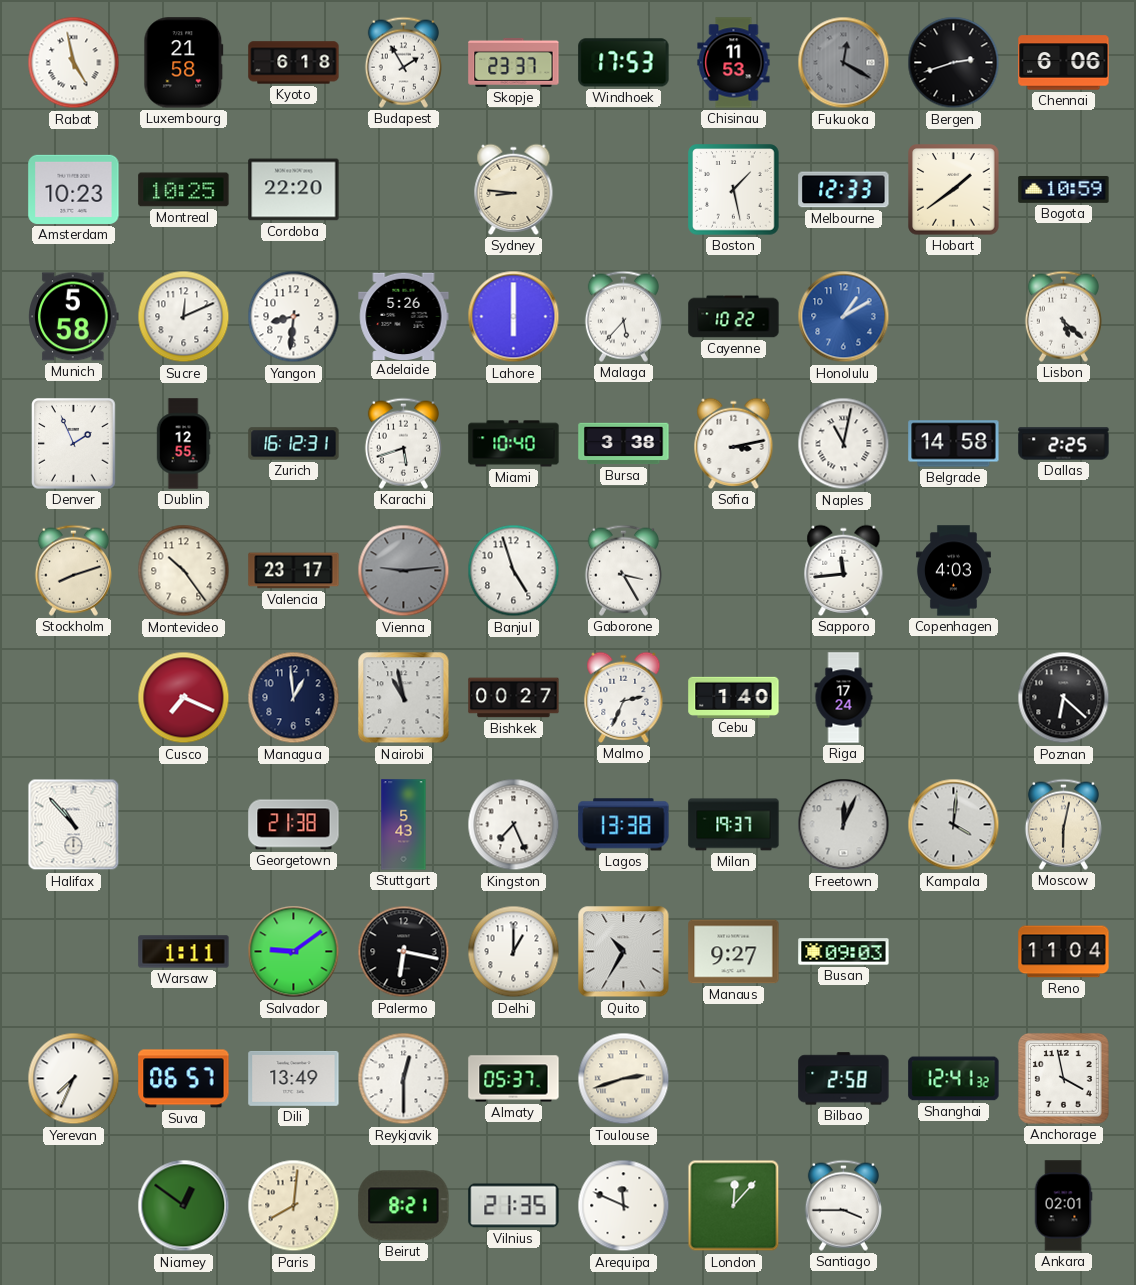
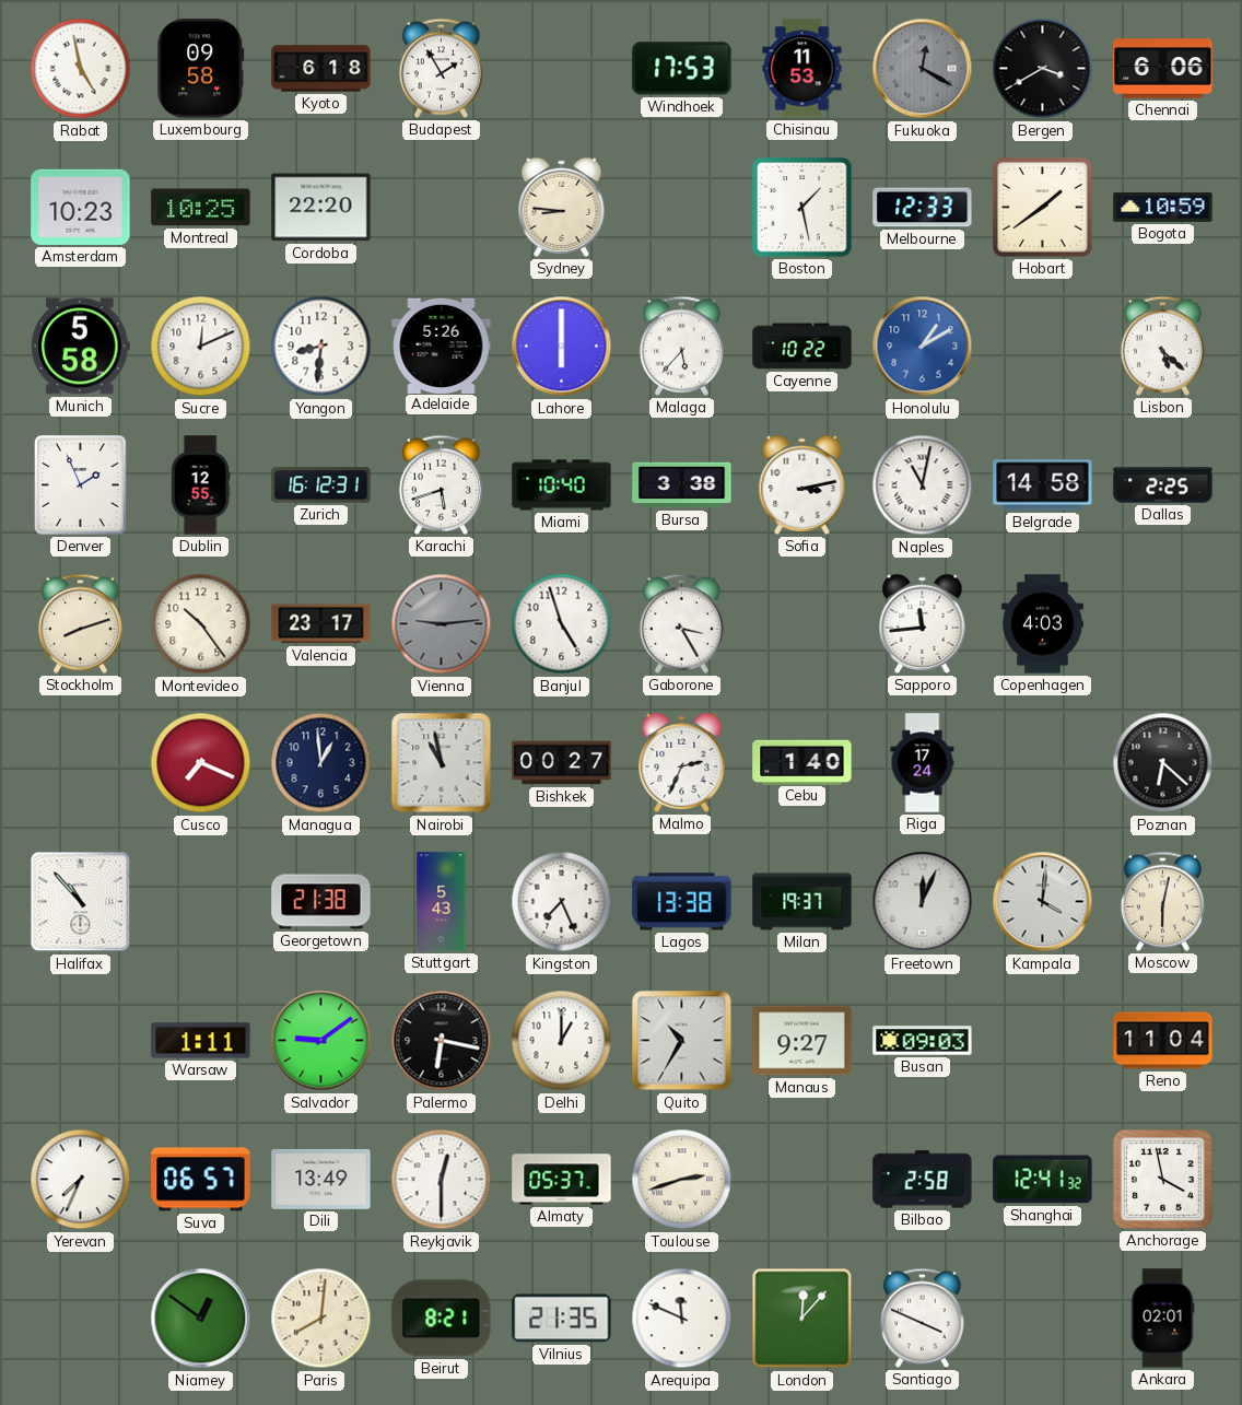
Luxembourg: 21:58 -> 09:58 (201, 69)
Skopje: 23:37 -> none (514, 62)
Bergen: 2:42 -> 3:40 (1043, 69)
Santiago: 3:45 -> 3:49 (922, 1318)
